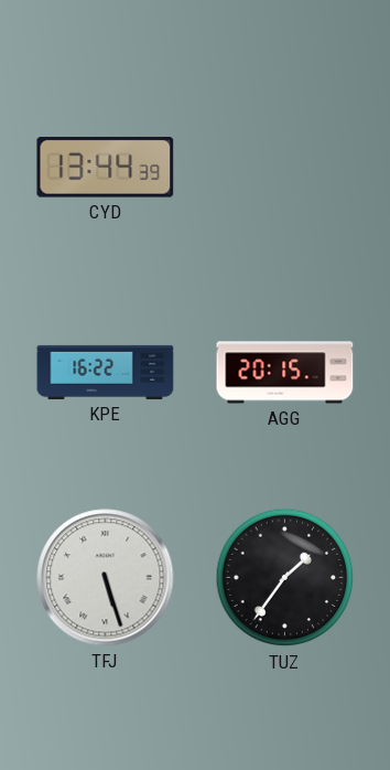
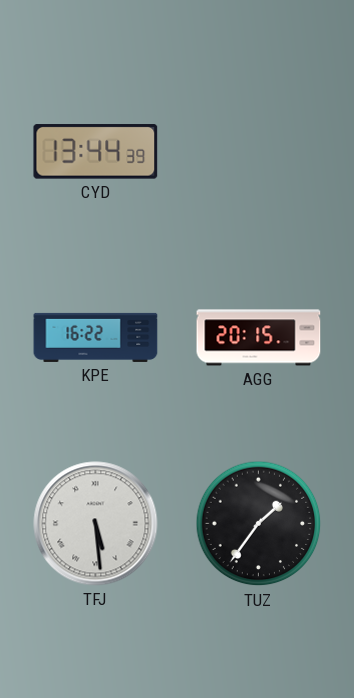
TFJ: 5:27 -> 5:29 (96, 524)
